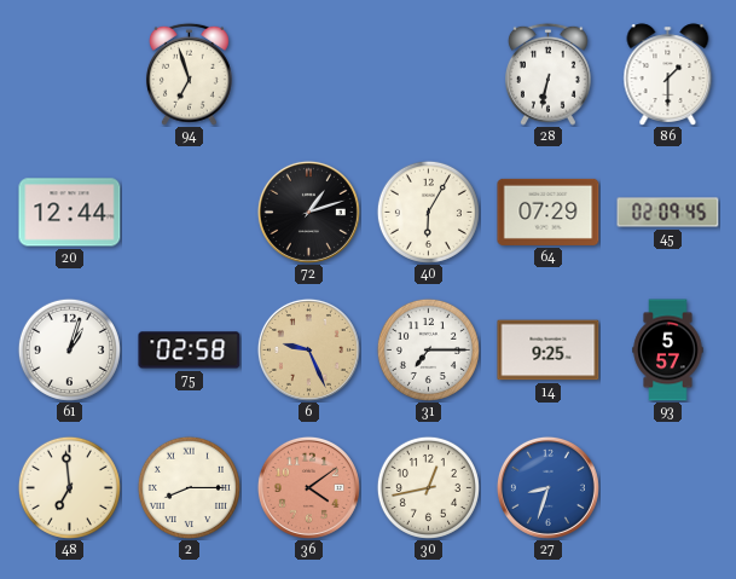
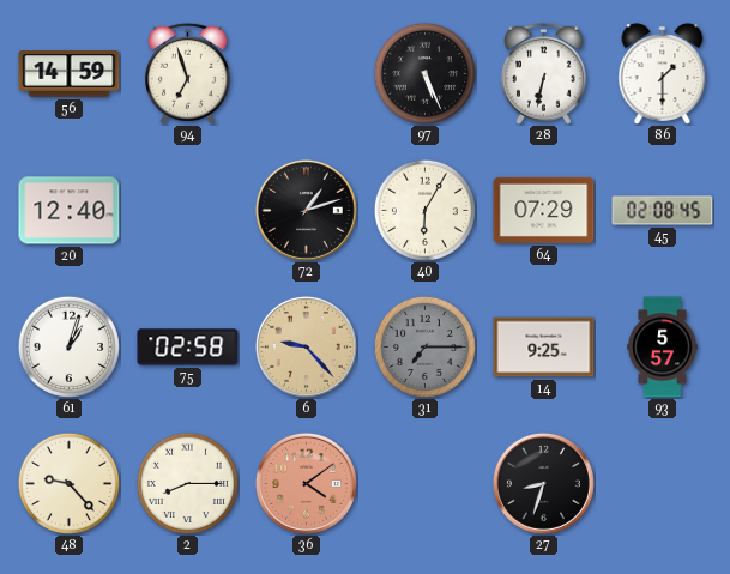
56: none -> 14:59 (70, 74)
97: none -> 5:26 (424, 73)
20: 12:44 -> 12:40 (70, 211)
45: 02:09 -> 02:08 (663, 211)
6: 9:26 -> 9:23 (306, 346)
31 dial: white -> grey (424, 346)
48: 6:59 -> 9:23 (68, 483)
30: 12:43 -> none (428, 487)
27 dial: blue -> black (543, 483)
